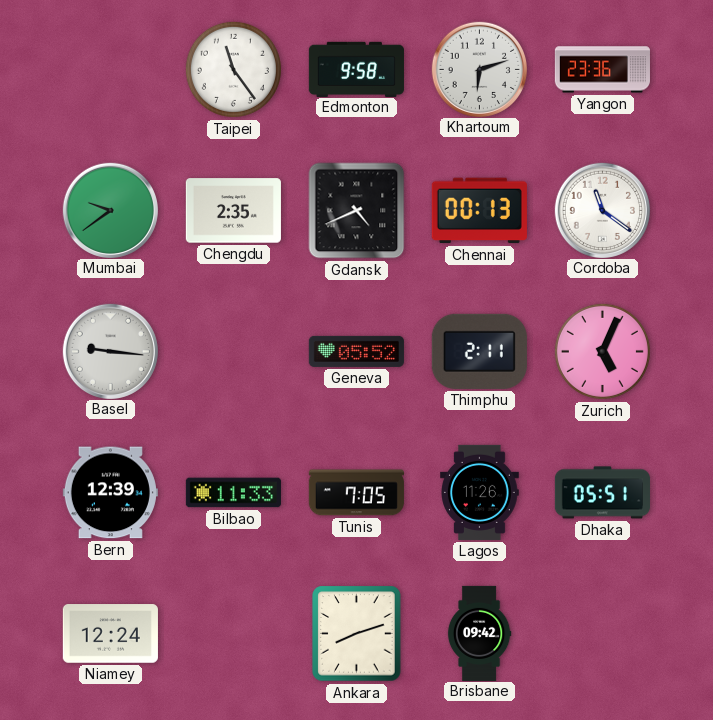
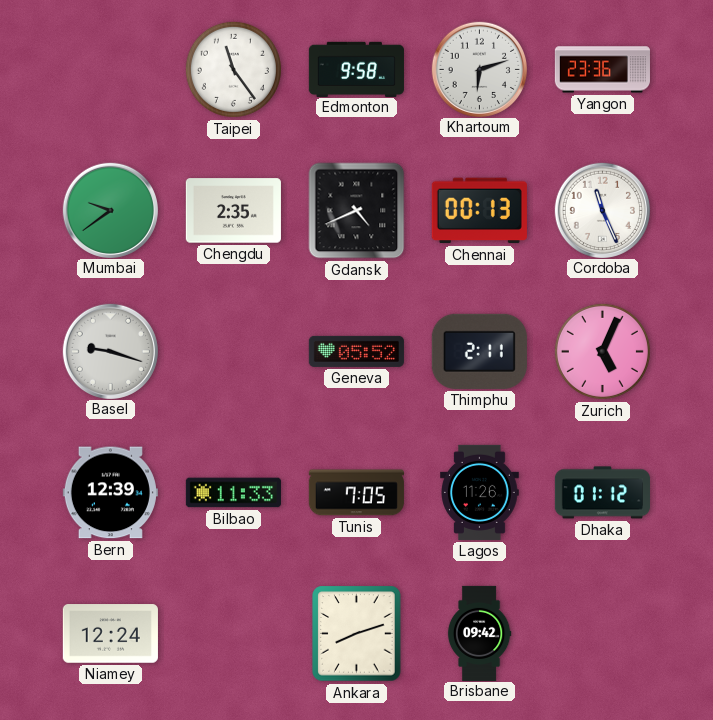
Cordoba: 11:21 -> 11:26 (602, 210)
Basel: 9:16 -> 9:18 (110, 351)
Dhaka: 05:51 -> 01:12 (602, 493)
